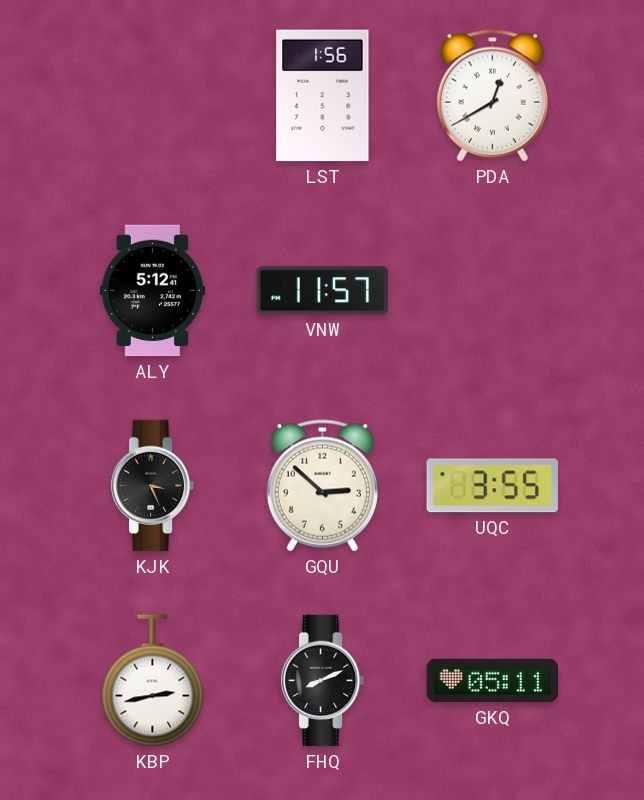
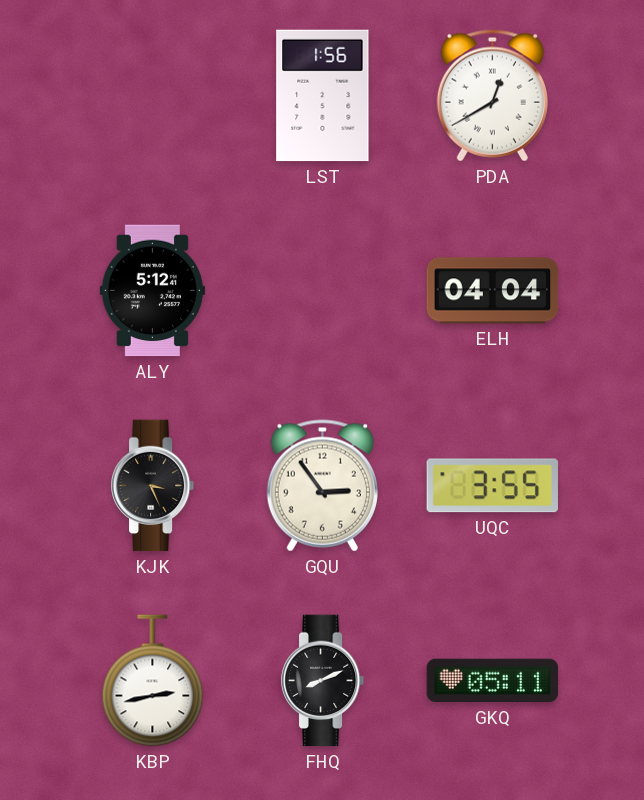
VNW: 11:57 -> none (323, 291)
ELH: none -> 04:04 (493, 291)
GQU: 2:52 -> 2:54 (322, 486)
